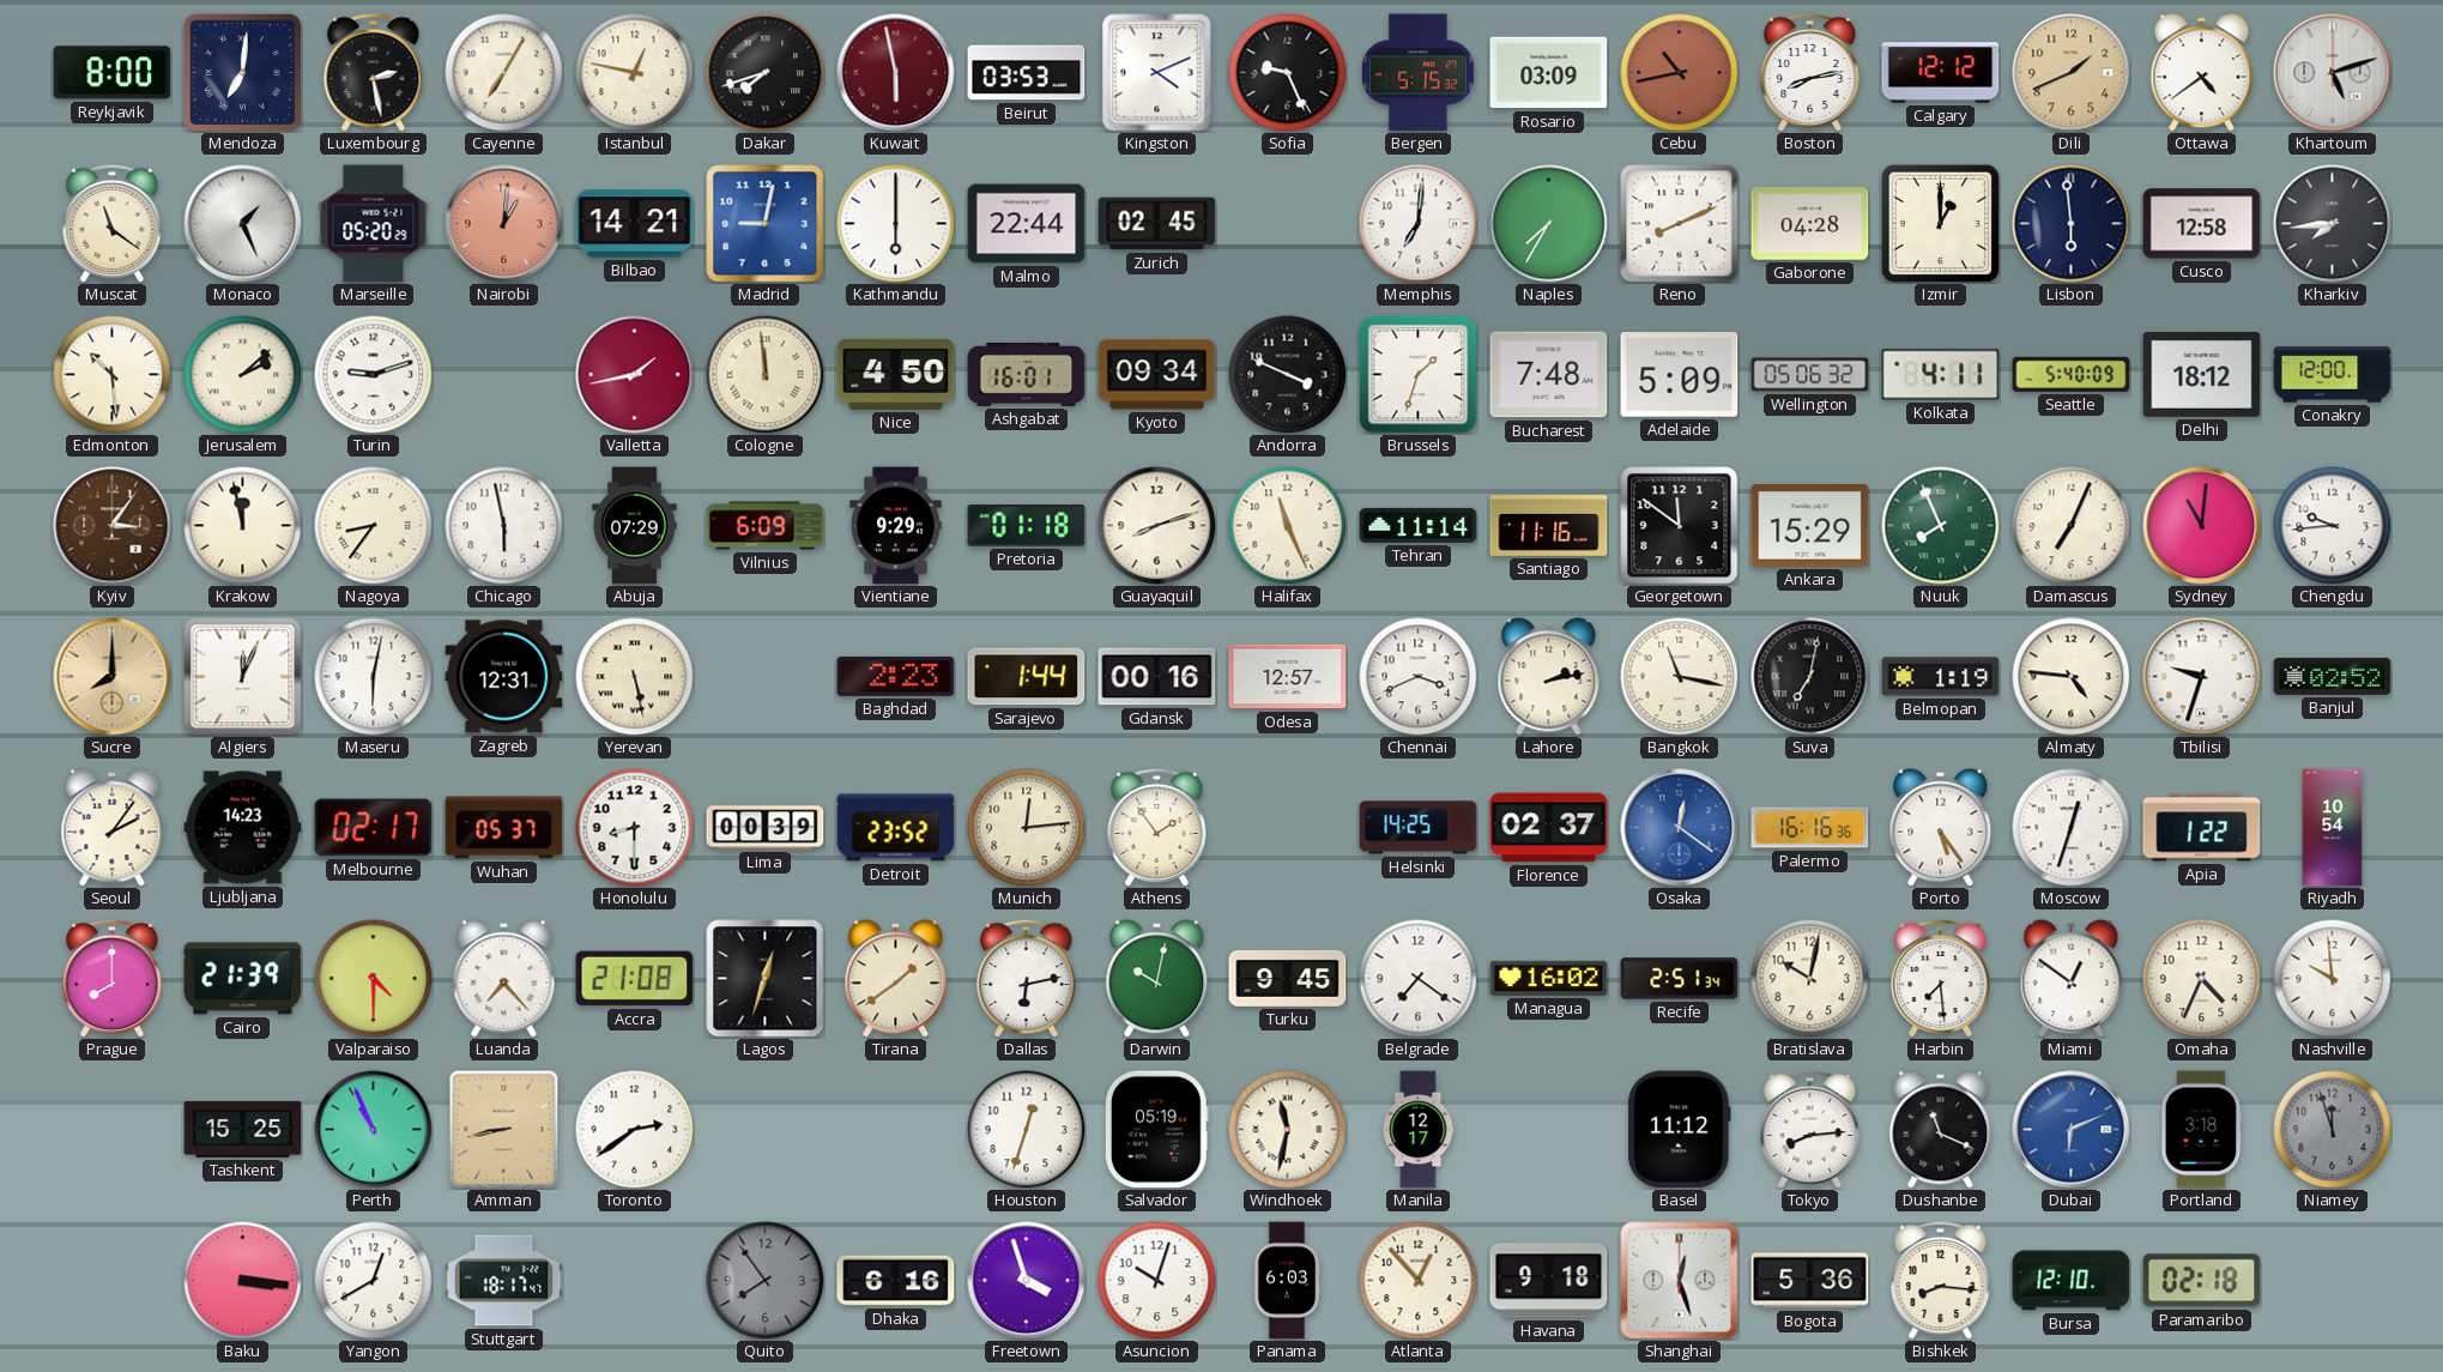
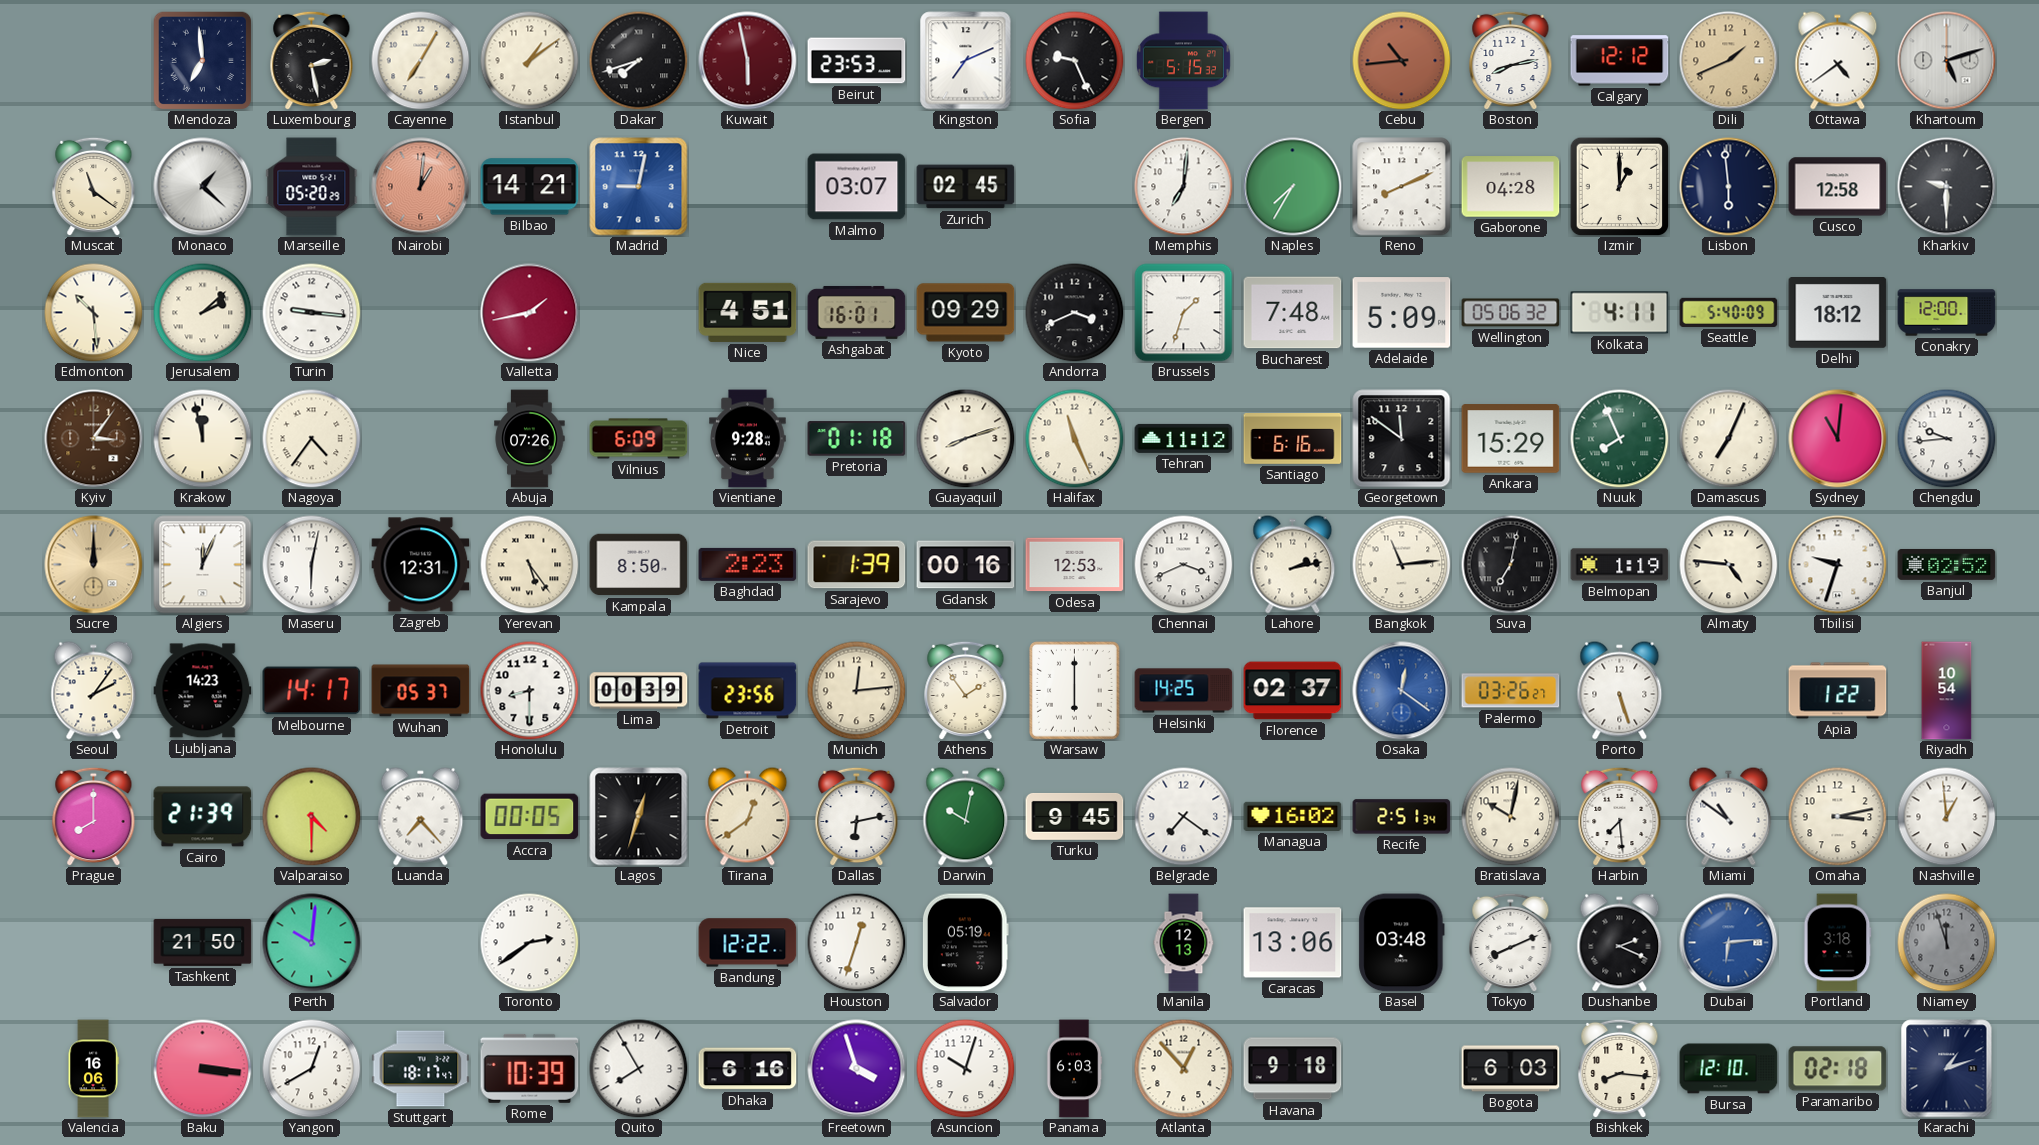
Reykjavik: 8:00 -> none (113, 73)
Mendoza: 7:01 -> 6:59 (202, 60)
Istanbul: 12:47 -> 1:09 (530, 61)
Beirut: 03:53 -> 23:53 (857, 61)
Kingston: 4:11 -> 7:11 (966, 61)
Rosario: 03:09 -> none (1549, 73)
Cebu: 10:43 -> 10:44 (1402, 61)
Monaco: 1:26 -> 1:22 (203, 187)
Kathmandu: 6:00 -> none (896, 224)
Malmo: 22:44 -> 03:07 (857, 187)
Kharkiv: 7:44 -> 9:30 (1947, 187)
Turin: 9:12 -> 9:16 (312, 313)
Cologne: 11:59 -> none (766, 375)
Nice: 4:50 -> 4:51 (748, 312)
Kyoto: 09:34 -> 09:29 (966, 313)
Andorra: 3:49 -> 3:41 (1075, 313)
Nagoya: 8:36 -> 4:36 (312, 439)
Chicago: 5:58 -> none (504, 526)
Abuja: 07:29 -> 07:26 (530, 439)
Vientiane: 9:29 -> 9:28 (748, 439)
Tehran: 11:14 -> 11:12 (1184, 438)
Santiago: 11:16 -> 6:16 (1293, 439)
Sucre: 8:00 -> 12:00 (94, 565)
Yerevan: 5:28 -> 5:24 (530, 565)
Kampala: none -> 8:50 (639, 565)
Sarajevo: 1:44 -> 1:39 (857, 565)
Odesa: 12:57 -> 12:53 (1075, 565)
Bangkok: 11:17 -> 11:14 (1402, 565)
Melbourne: 02:17 -> 14:17 (312, 691)
Detroit: 23:52 -> 23:56 (748, 691)
Warsaw: none -> 6:00 (1075, 691)
Palermo: 16:16 -> 03:26 (1511, 691)
Porto: 5:24 -> 5:27 (1620, 691)
Moscow: 12:33 -> none (2072, 828)
Accra: 21:08 -> 00:05 (530, 817)
Tirana: 1:39 -> 12:39 (748, 817)
Miami: 12:51 -> 10:51 (1729, 817)
Omaha: 4:34 -> 3:13 (1838, 817)
Nashville: 9:59 -> 12:59 (1947, 817)
Tashkent: 15:25 -> 21:50 (203, 942)
Perth: 10:56 -> 10:01 (312, 943)
Amman: 8:43 -> none (504, 1130)
Bandung: none -> 12:22 (748, 943)
Windhoek: 11:32 -> none (1288, 1130)
Manila: 12:17 -> 12:13 (1184, 943)
Caracas: none -> 13:06 (1293, 943)
Basel: 11:12 -> 03:48 (1402, 943)
Tokyo: 8:14 -> 8:11 (1511, 942)
Dushanbe: 11:19 -> 2:19 (1620, 943)
Dubai: 6:11 -> 6:14 (1729, 943)
Valencia: none -> 16:06 (93, 1069)
Rome: none -> 10:39 (530, 1068)
Quito: 7:54 -> 7:55 (639, 1069)
Quito dial: grey -> white (639, 1069)
Shanghai: 12:27 -> none (1680, 1281)
Bogota: 5:36 -> 6:03 (1511, 1069)
Karachi: none -> 1:12 (1947, 1069)
